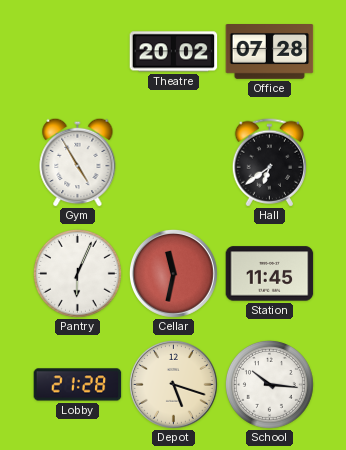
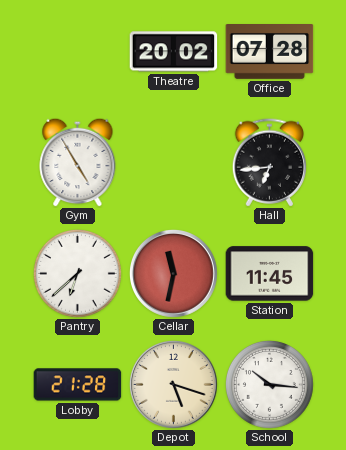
Hall: 6:39 -> 6:44 (269, 163)
Pantry: 6:04 -> 6:38 (77, 273)
